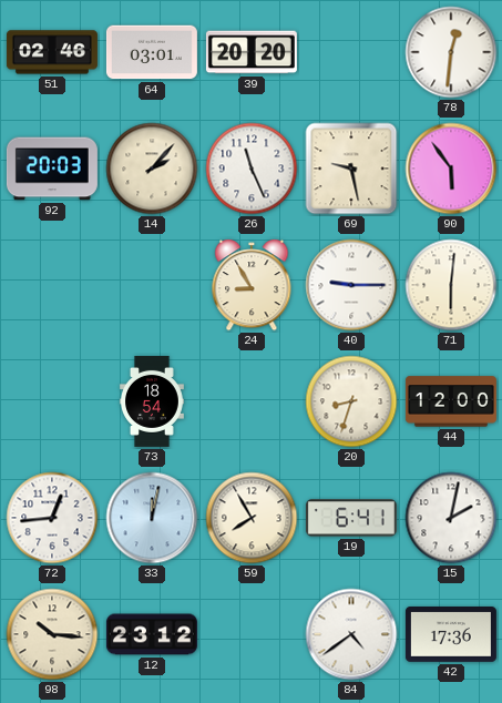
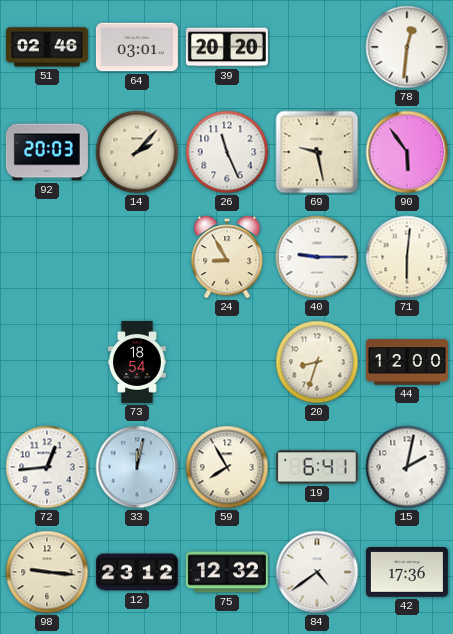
98: 10:16 -> 9:16 (47, 572)
75: none -> 12:32 (227, 572)
